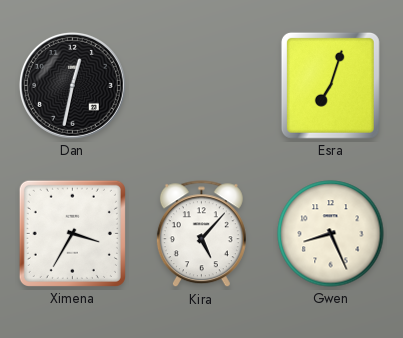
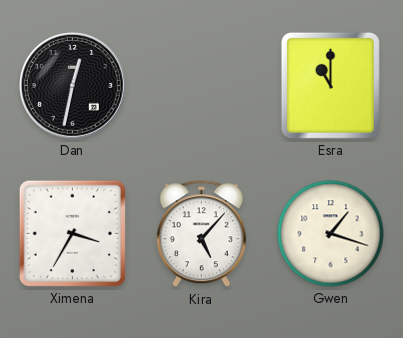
Esra: 7:03 -> 11:00 (330, 85)
Gwen: 8:26 -> 1:18 (331, 234)
